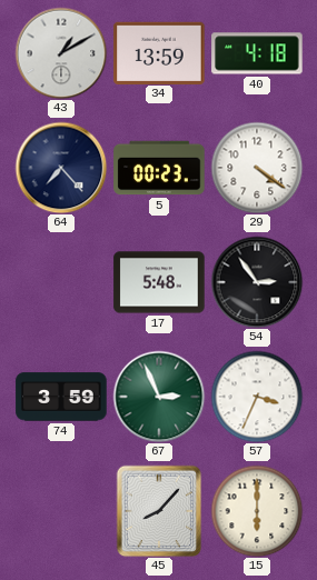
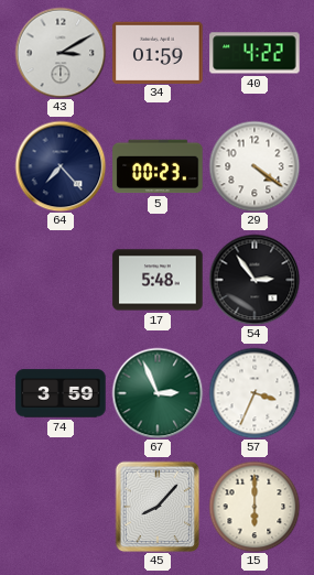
43: 1:10 -> 3:10 (61, 53)
34: 13:59 -> 01:59 (158, 52)
40: 4:18 -> 4:22 (255, 53)
